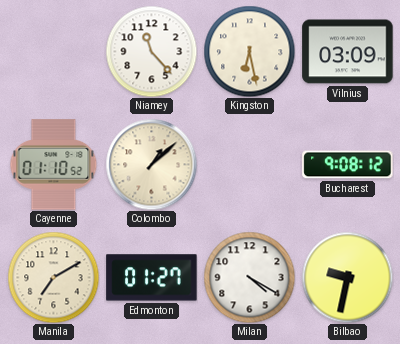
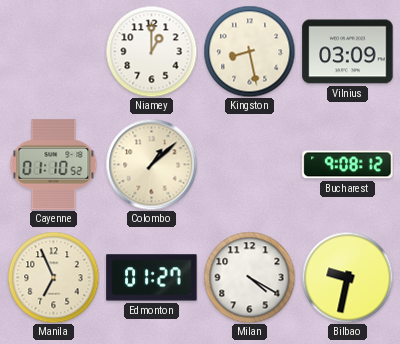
Niamey: 11:23 -> 1:00 (151, 51)
Kingston: 6:28 -> 8:28 (249, 51)
Manila: 7:10 -> 6:56 (53, 277)
